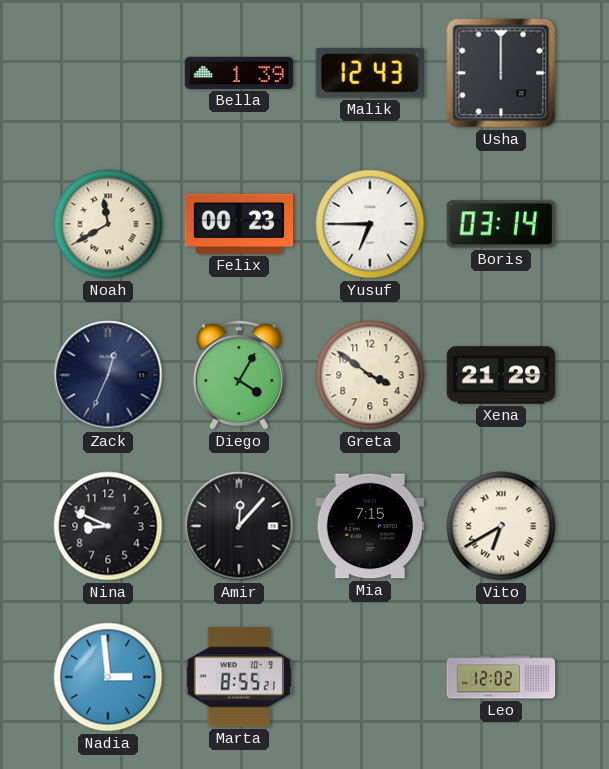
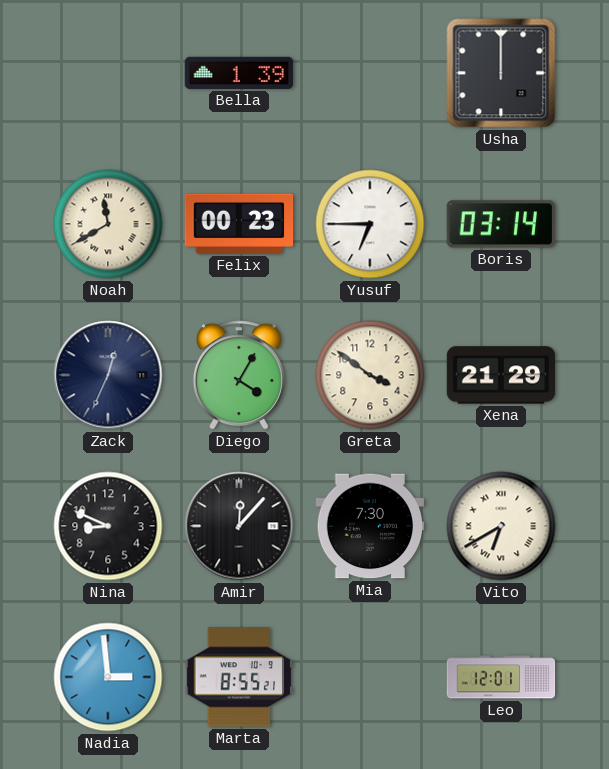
Malik: 12:43 -> none (369, 74)
Mia: 7:15 -> 7:30 (370, 526)
Leo: 12:02 -> 12:01 (501, 677)
